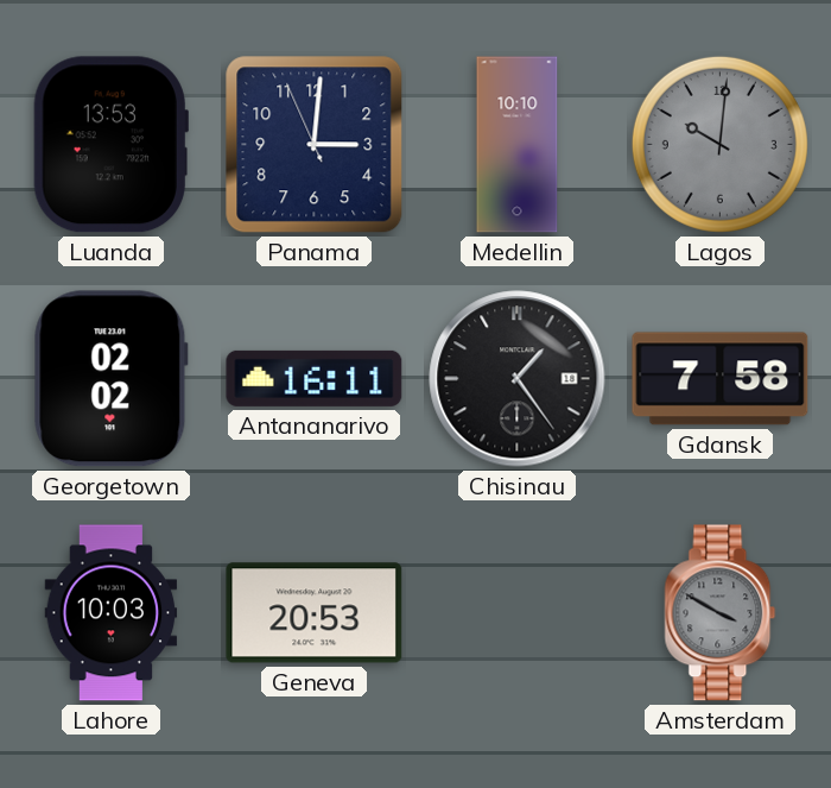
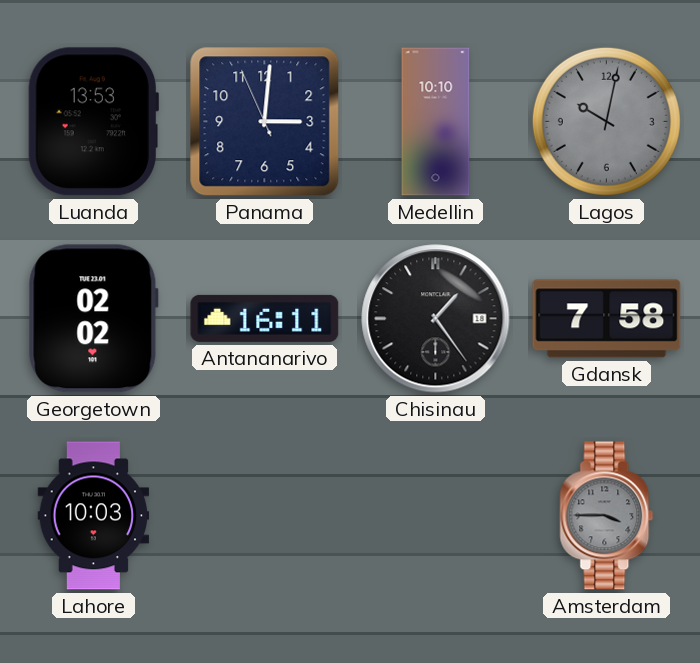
Lagos: 10:01 -> 10:02 (606, 121)
Geneva: 20:53 -> none (315, 613)
Amsterdam: 3:50 -> 3:45 (607, 516)
